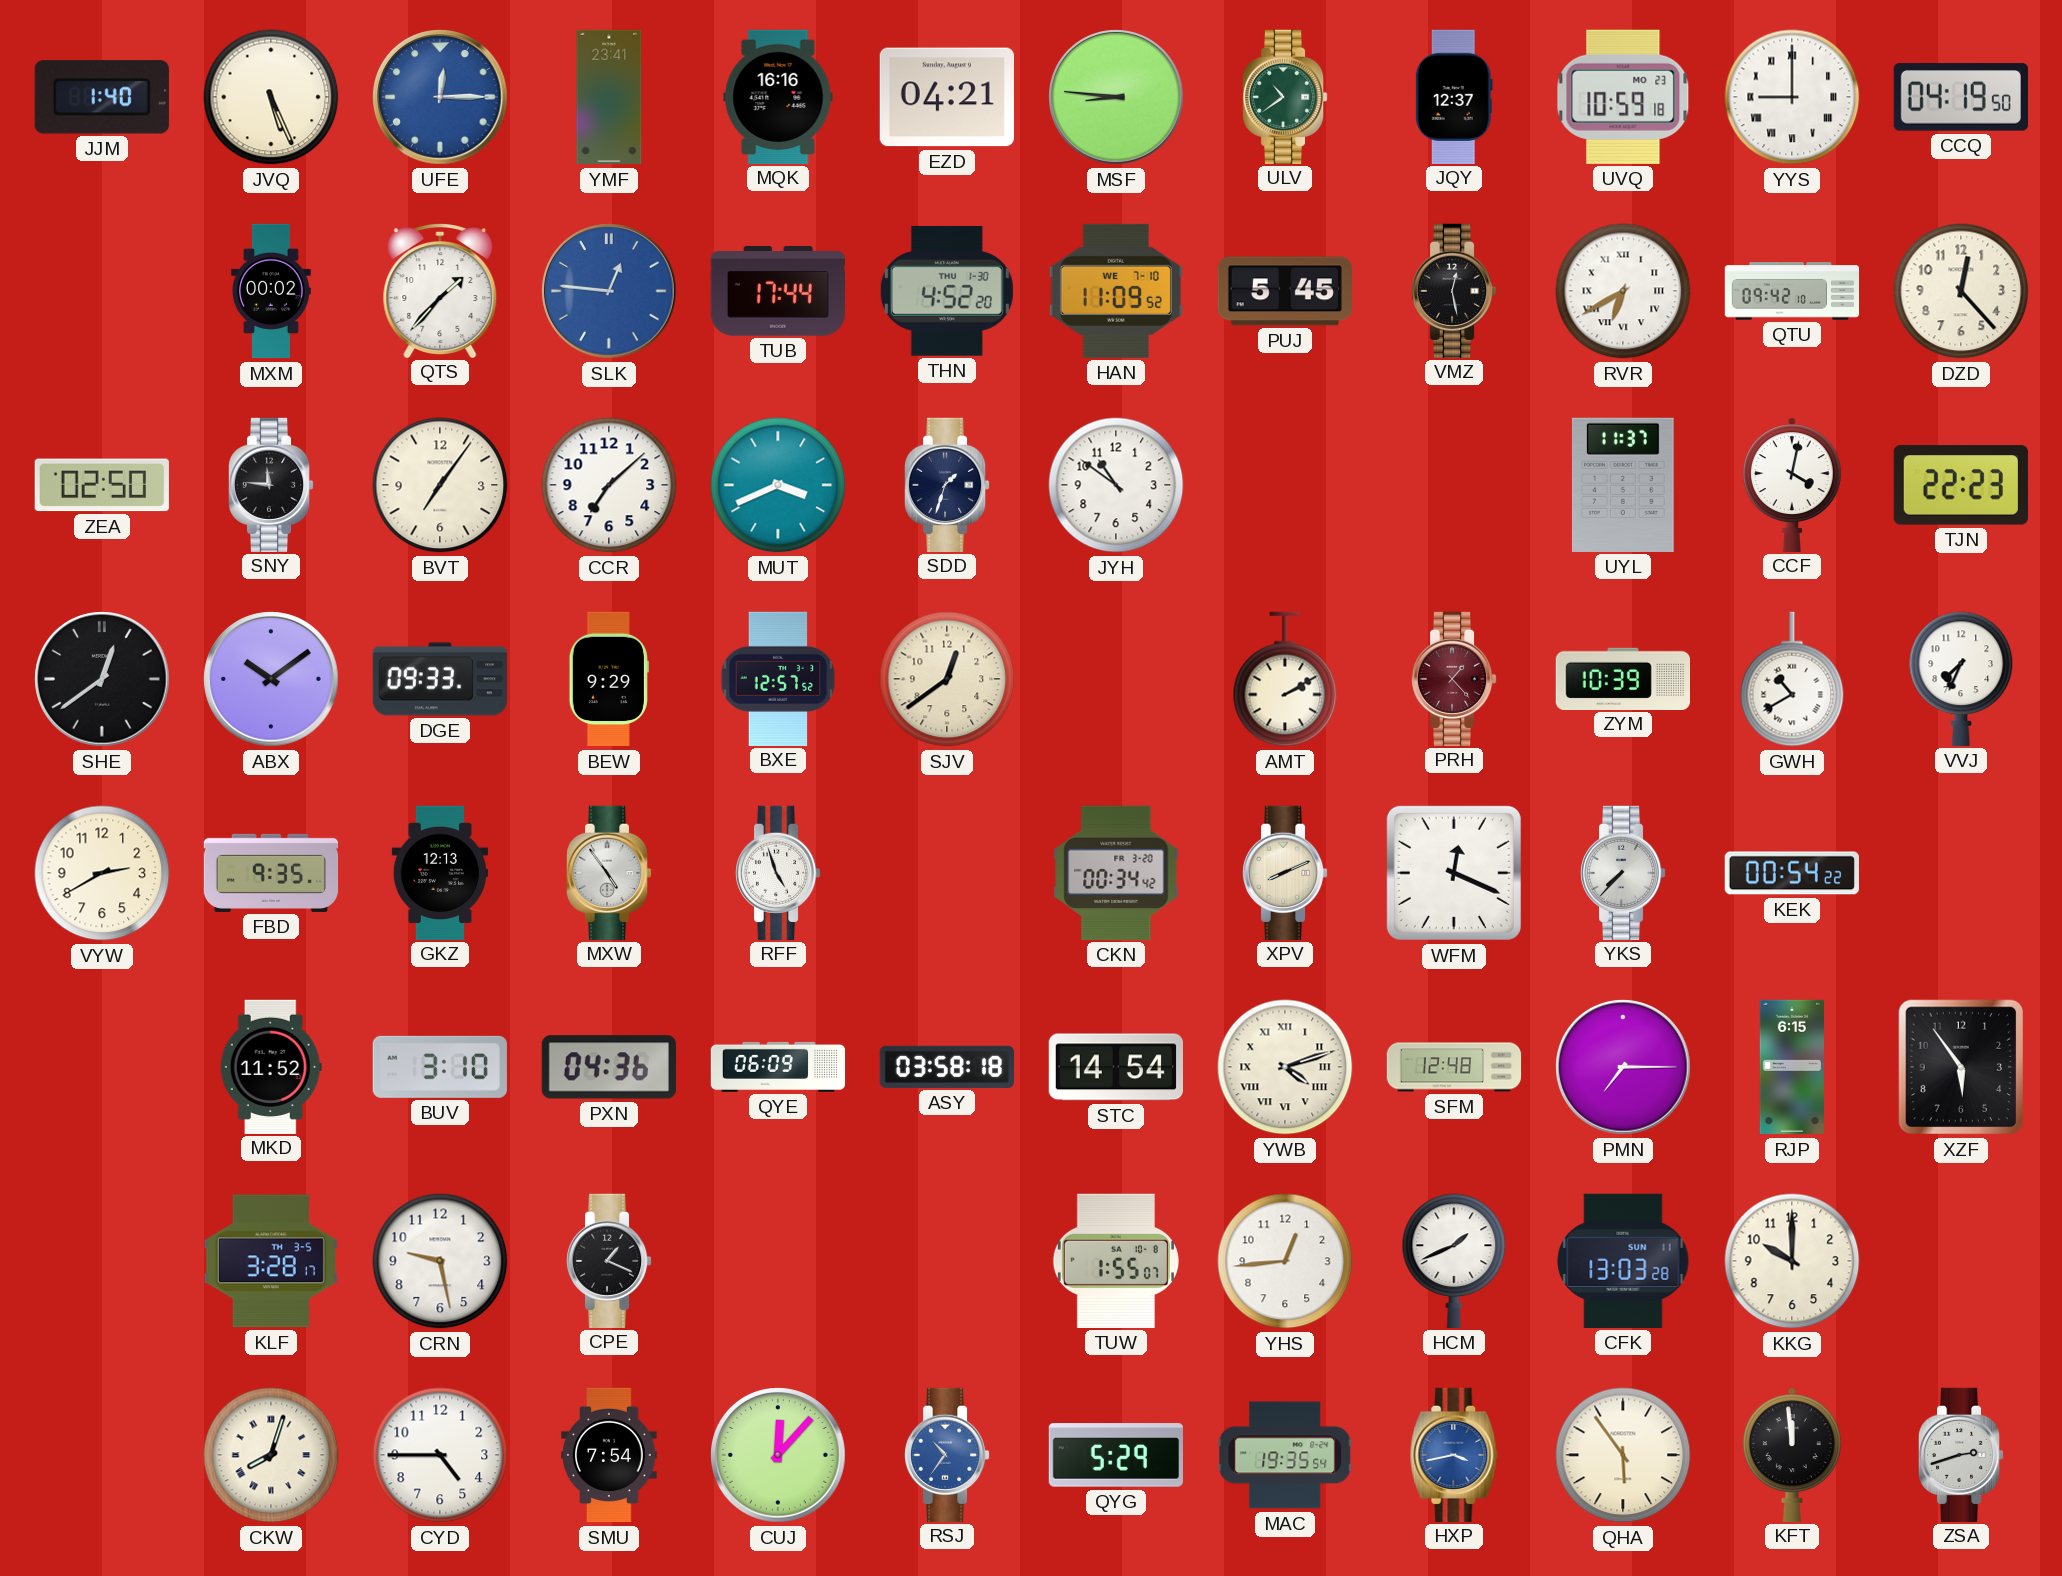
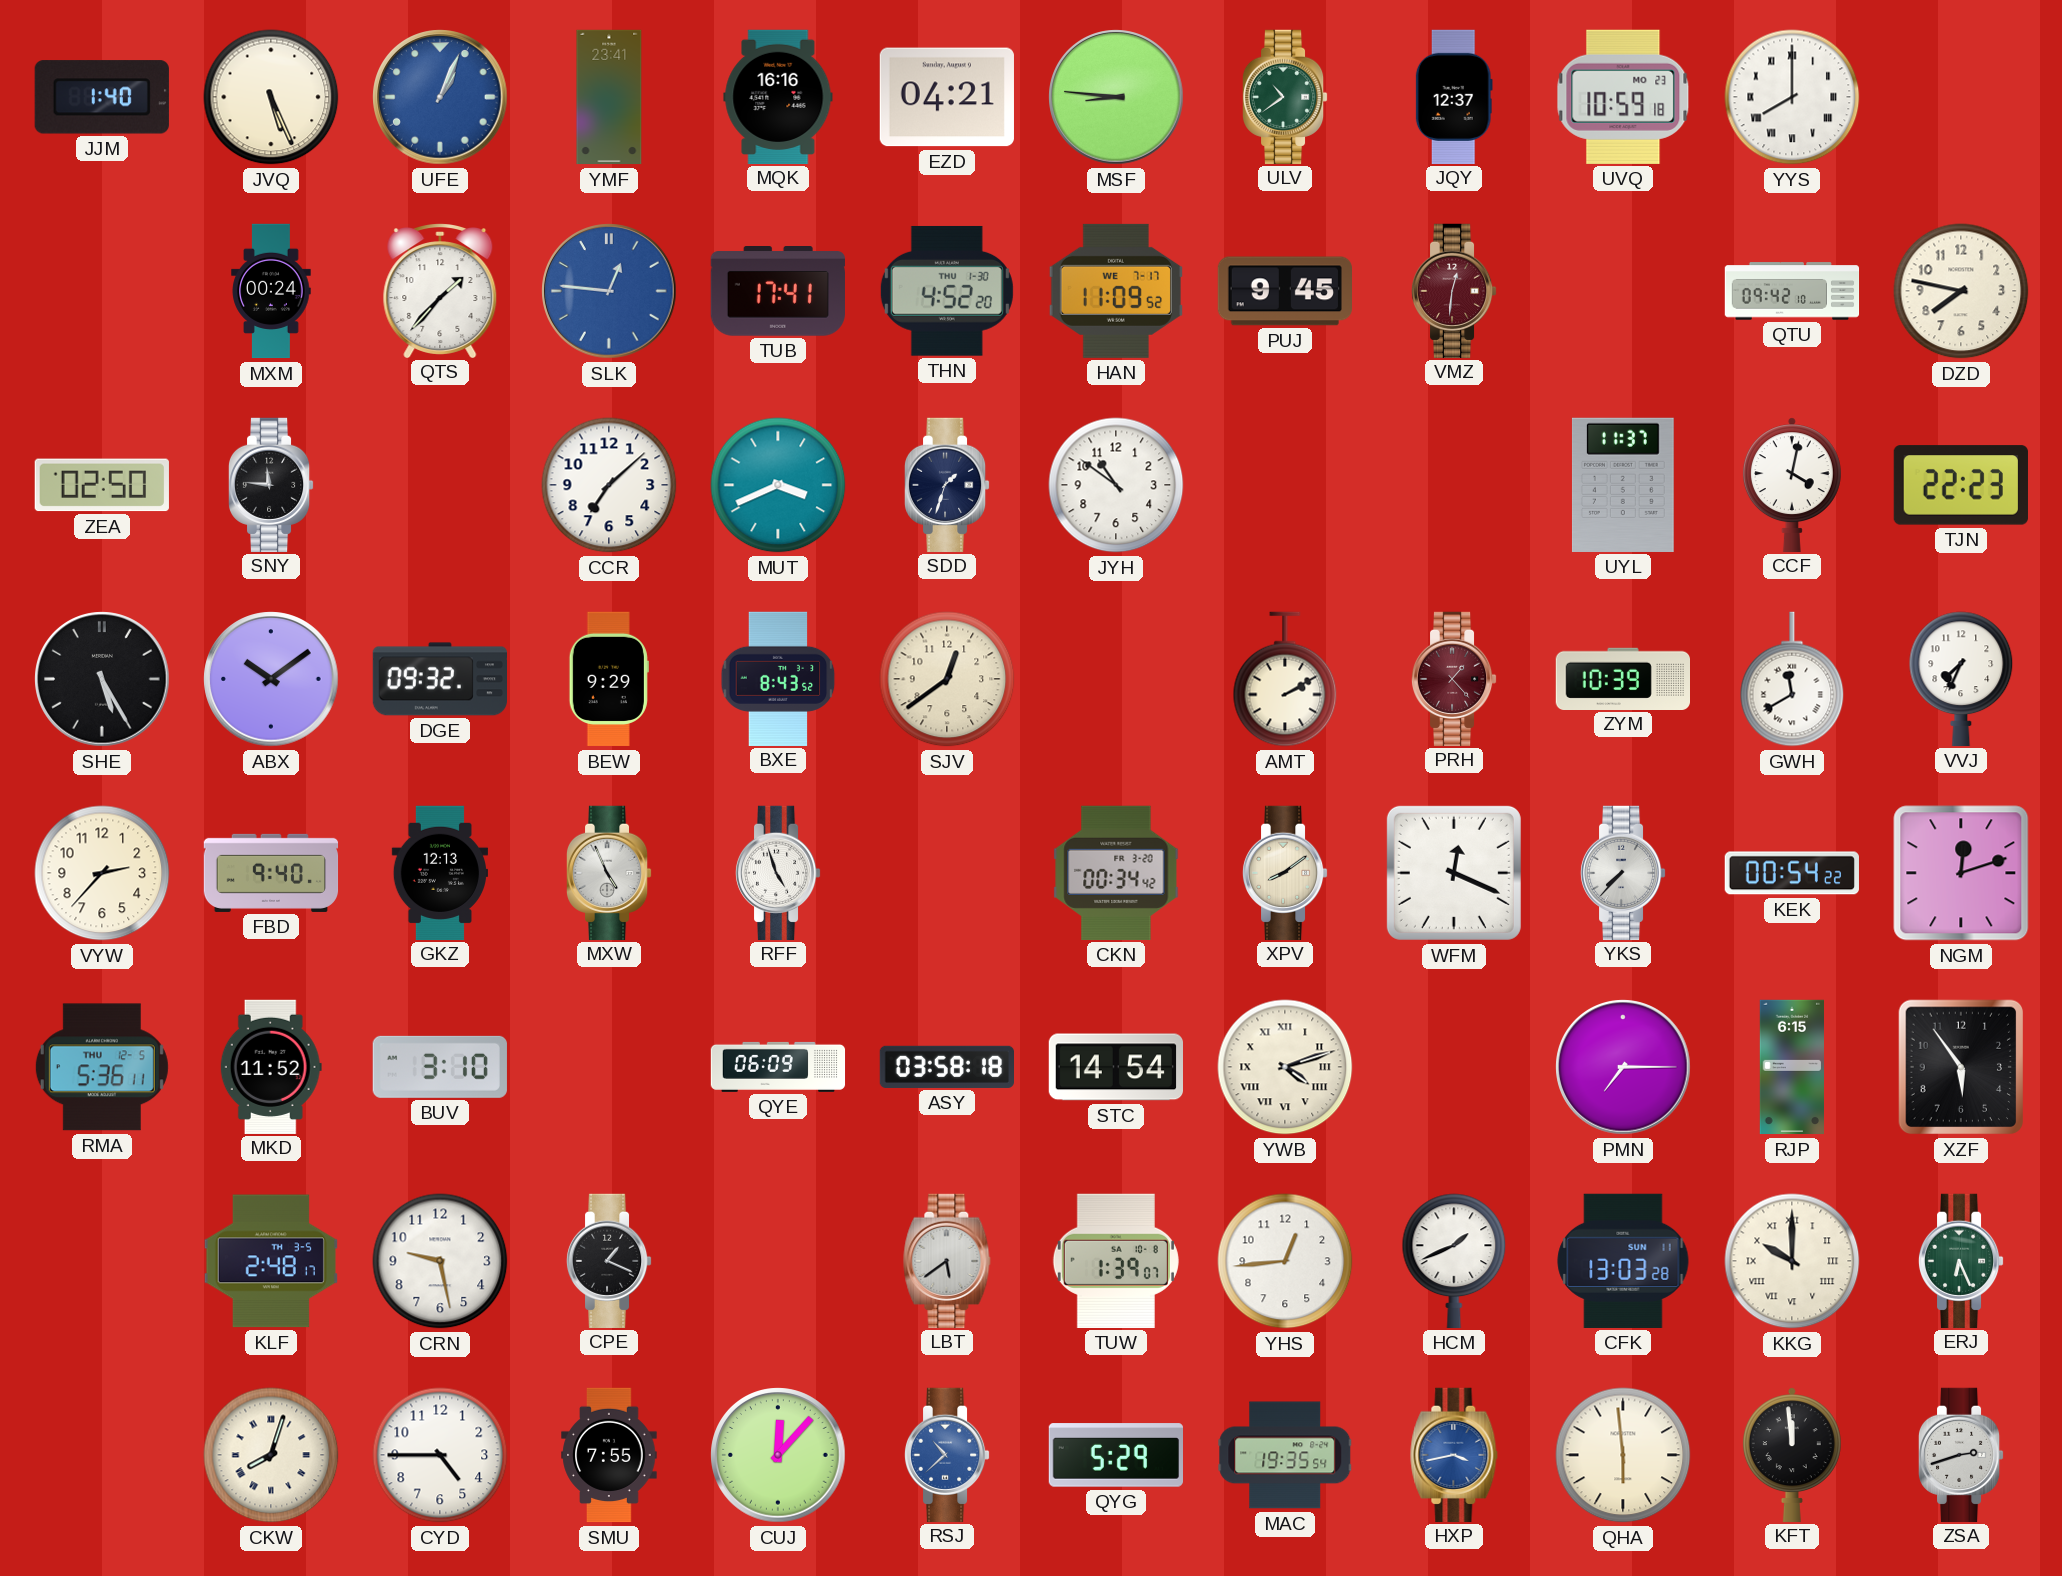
UFE: 12:15 -> 1:04 (440, 97)
YYS: 9:00 -> 8:00 (1792, 97)
CCQ: 04:19 -> none (1961, 97)
MXM: 00:02 -> 00:24 (271, 291)
TUB: 17:44 -> 17:41 (778, 292)
HAN date: WE 7-10 -> WE 7-17 (1116, 291)
PUJ: 5:45 -> 9:45 (1284, 291)
VMZ: 12:28 -> 12:31 (1454, 290)
VMZ dial: black -> burgundy (1454, 290)
RVR: 6:40 -> none (1623, 291)
DZD: 12:23 -> 7:47 (1961, 291)
BVT: 7:06 -> none (440, 485)
SHE: 12:39 -> 5:25 (102, 679)
DGE: 09:33 -> 09:32 (439, 679)
BXE: 12:57 -> 8:43 (778, 678)
GWH: 10:40 -> 11:40 (1792, 679)
VYW: 2:40 -> 2:37 (102, 873)
FBD: 9:35 -> 9:40 (271, 873)
MXW: 4:54 -> 4:56 (609, 872)
XPV: 8:11 -> 8:09 (1285, 872)
NGM: none -> 12:12 (1961, 873)
RMA: none -> 5:36 (102, 1067)
PXN: 04:36 -> none (609, 1067)
SFM: 12:48 -> none (1454, 1067)
KLF: 3:28 -> 2:48 (271, 1261)
LBT: none -> 5:39 (947, 1260)
TUW: 1:55 -> 1:39 (1116, 1261)
KKG numerals: Arabic -> Roman (1792, 1261)
ERJ: none -> 6:26 (1961, 1260)
SMU: 7:54 -> 7:55 (609, 1455)
RSJ: 10:36 -> 10:38 (947, 1454)
QHA: 5:54 -> 5:59 (1623, 1455)
